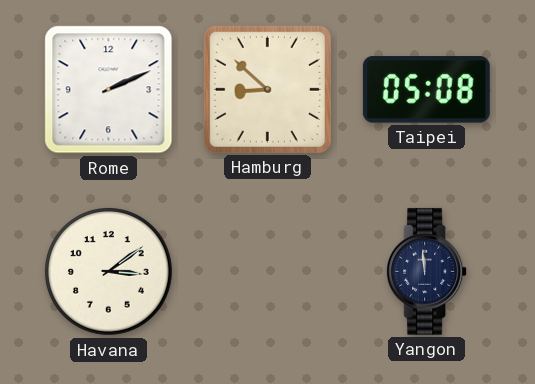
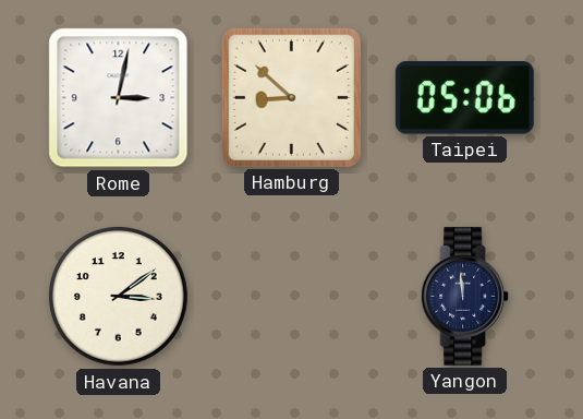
Rome: 2:11 -> 3:02 (119, 98)
Taipei: 05:08 -> 05:06 (464, 98)
